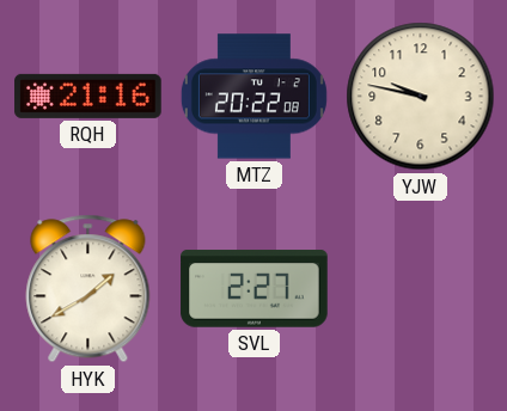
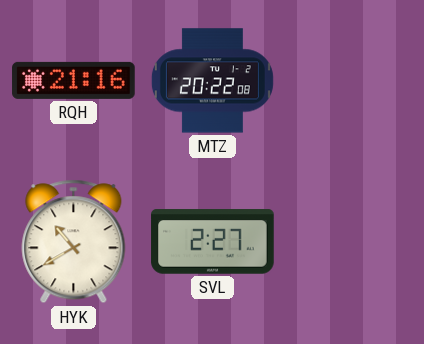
YJW: 9:47 -> none (421, 97)
HYK: 1:40 -> 10:40 (74, 242)
